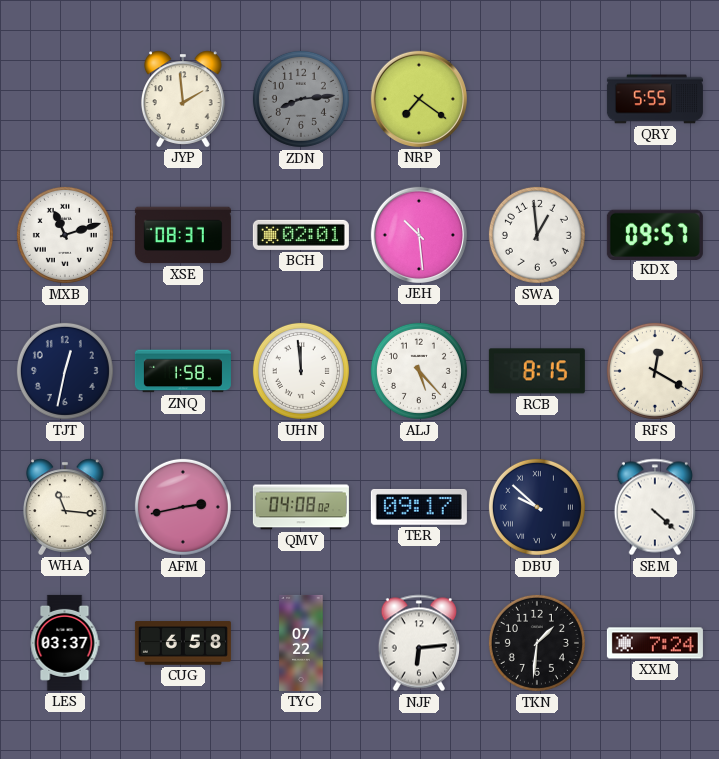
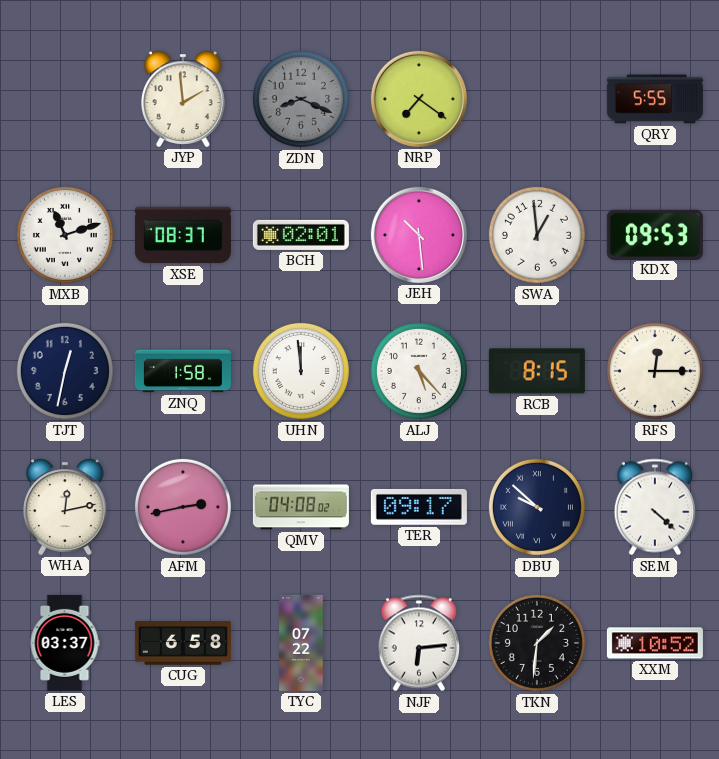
ZDN: 8:14 -> 8:19 (301, 99)
KDX: 09:57 -> 09:53 (655, 234)
RFS: 12:20 -> 12:15 (655, 371)
WHA: 11:16 -> 12:13 (65, 507)
XXM: 7:24 -> 10:52 (655, 643)
